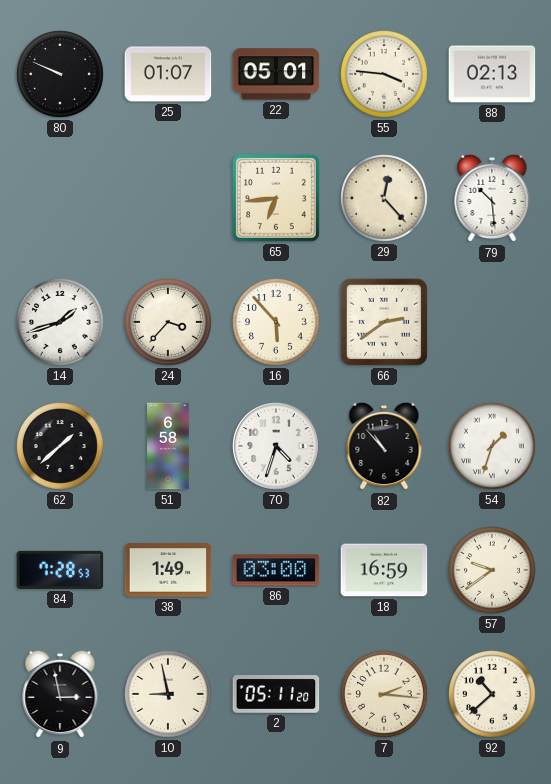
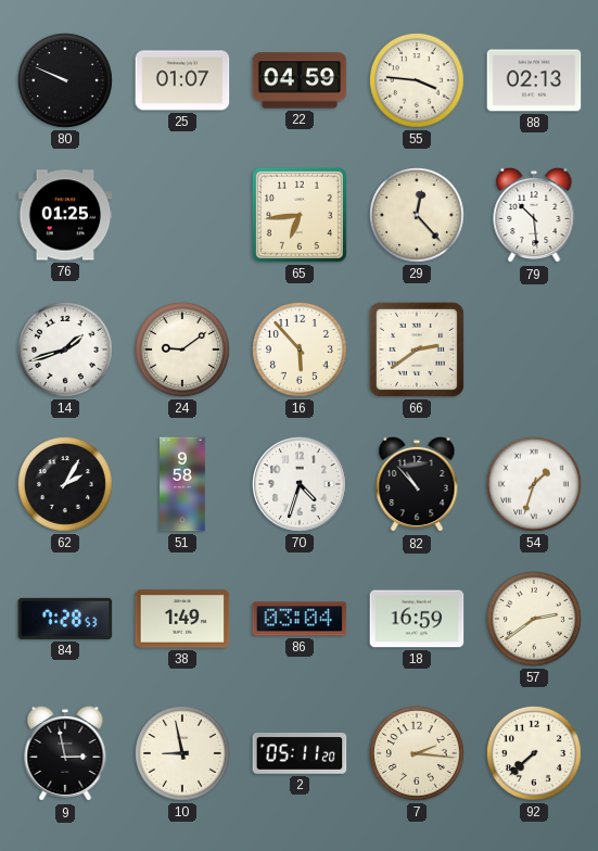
22: 05:01 -> 04:59 (300, 80)
76: none -> 01:25 (65, 215)
24: 3:37 -> 9:09 (183, 351)
62: 1:38 -> 2:05 (66, 485)
51: 6:58 -> 9:58 (182, 484)
86: 03:00 -> 03:04 (300, 619)
57: 9:39 -> 2:39 (535, 620)
92: 10:38 -> 7:38 (535, 754)
